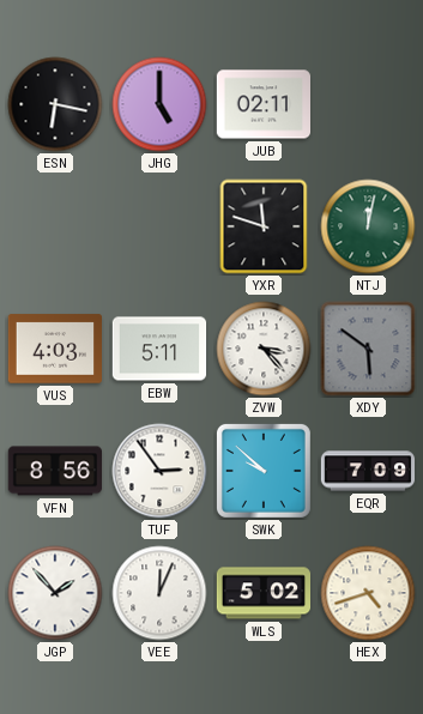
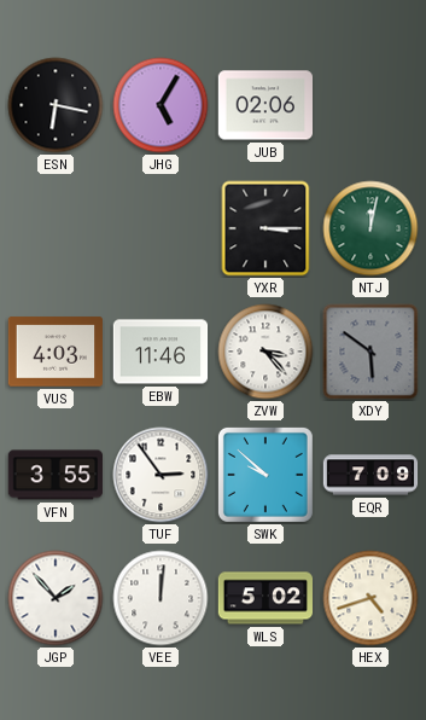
JHG: 5:00 -> 5:05 (161, 105)
JUB: 02:11 -> 02:06 (264, 105)
YXR: 11:48 -> 3:15 (265, 228)
EBW: 5:11 -> 11:46 (161, 352)
VFN: 8:56 -> 3:55 (54, 475)
VEE: 12:04 -> 12:01 (161, 598)
